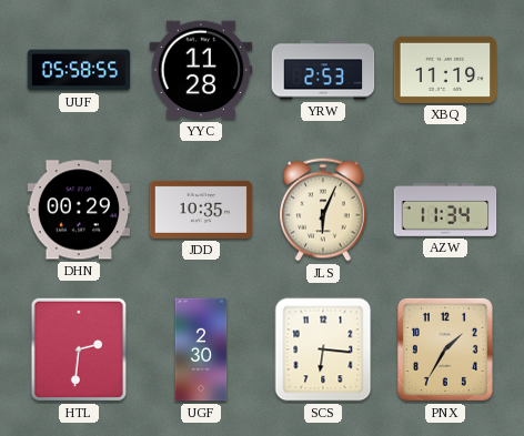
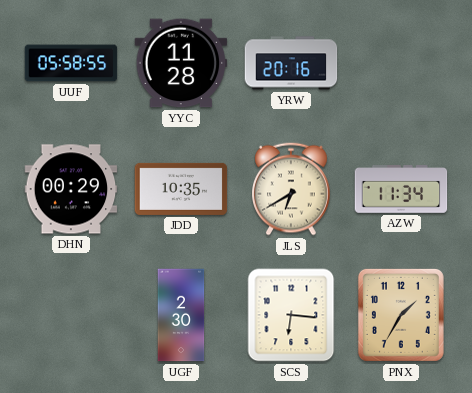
YRW: 2:53 -> 20:16 (291, 63)
XBQ: 11:19 -> none (445, 70)
JLS: 6:04 -> 6:40 (292, 189)
HTL: 2:31 -> none (79, 349)
